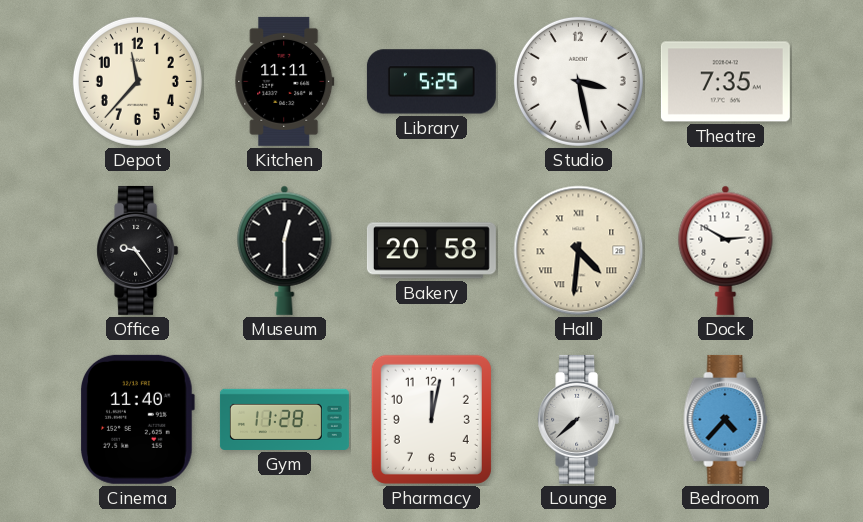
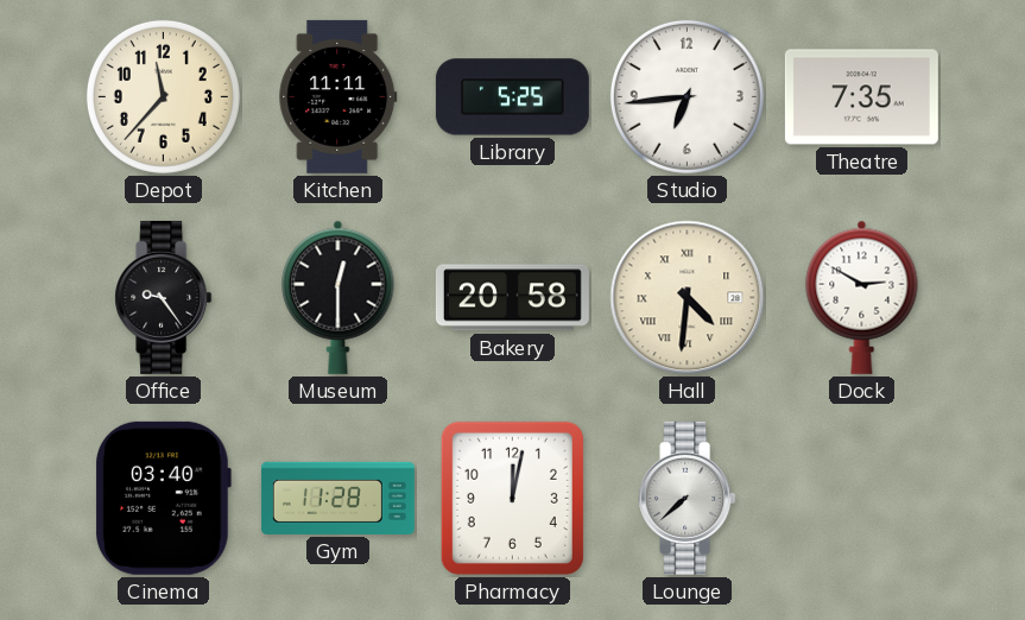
Studio: 3:28 -> 6:44 (687, 96)
Cinema: 11:40 -> 03:40 (163, 498)
Bedroom: 4:37 -> none (726, 419)
